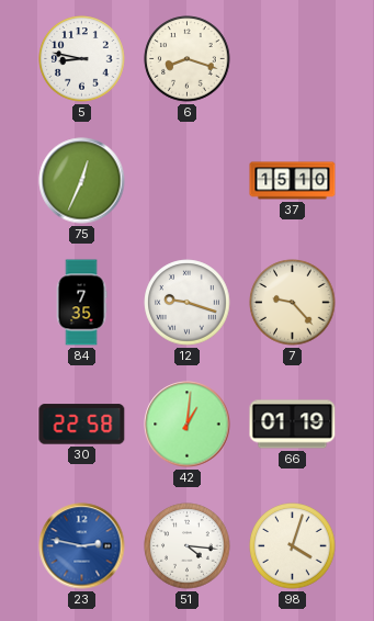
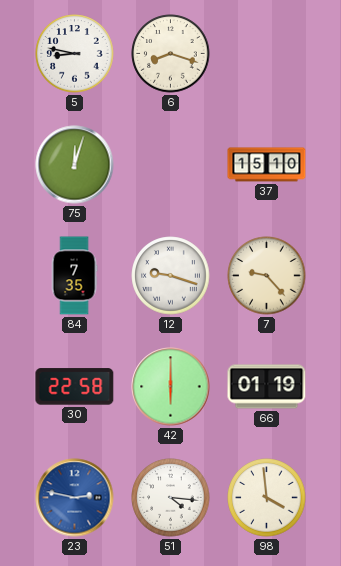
75: 12:34 -> 12:03 (75, 165)
42: 1:01 -> 6:00 (171, 387)
98: 4:03 -> 3:59 (267, 498)
